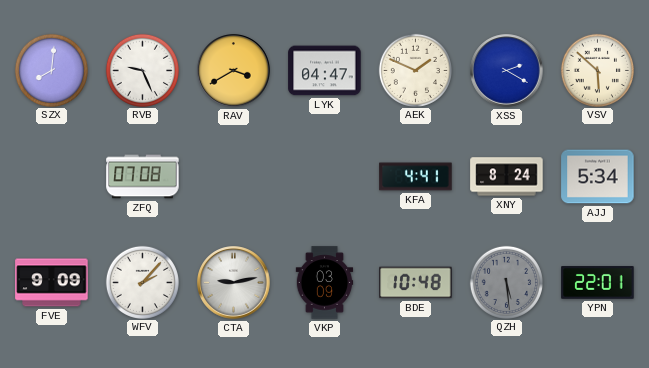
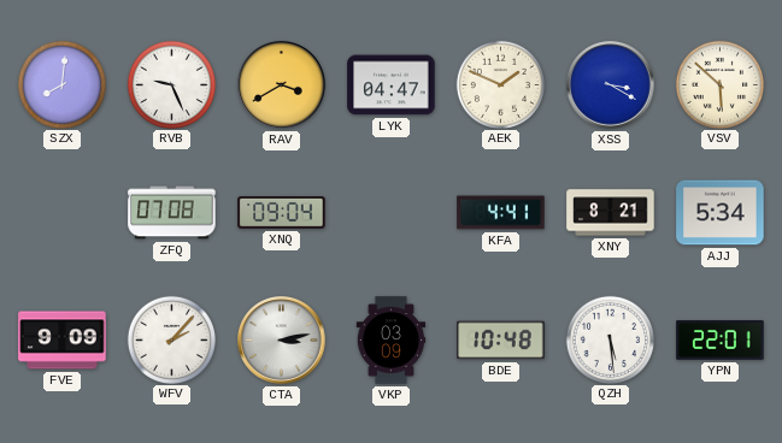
XSS: 2:20 -> 3:20 (611, 85)
XNQ: none -> 09:04 (282, 213)
XNY: 8:24 -> 8:21 (611, 213)
CTA: 9:13 -> 3:13 (282, 341)
QZH dial: grey -> white (610, 339)
